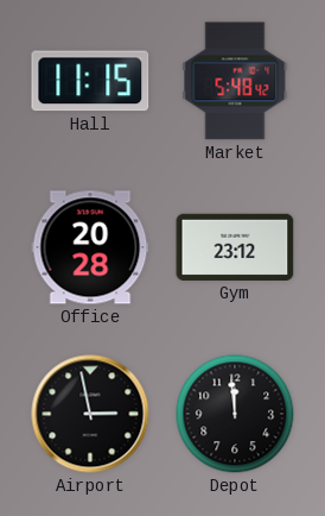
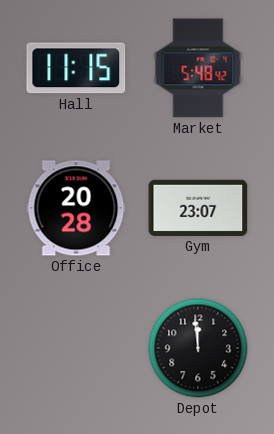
Gym: 23:12 -> 23:07 (198, 208)
Airport: 2:58 -> none (90, 414)
